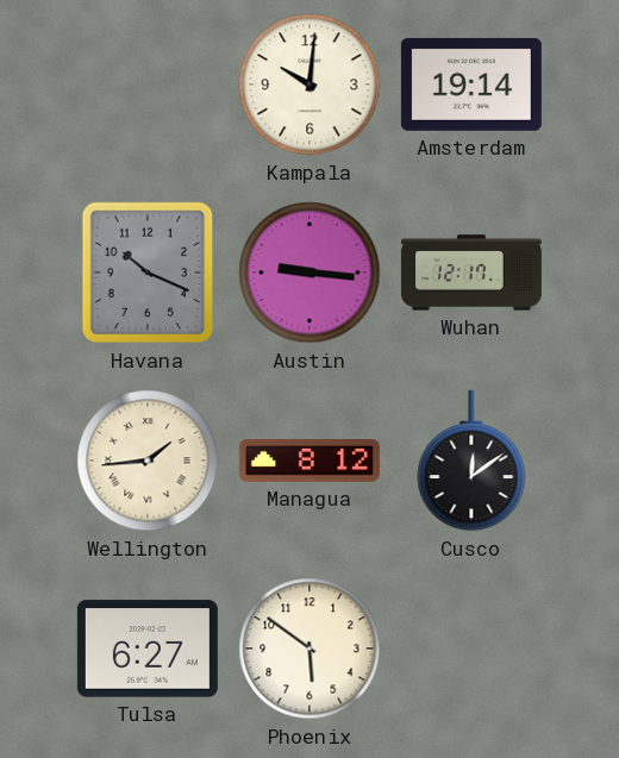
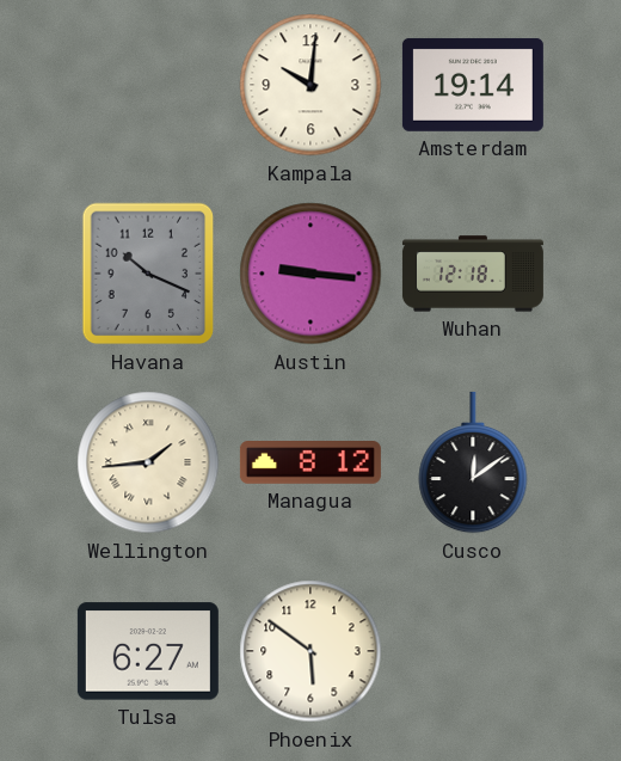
Wuhan: 12:17 -> 12:18 (473, 274)
